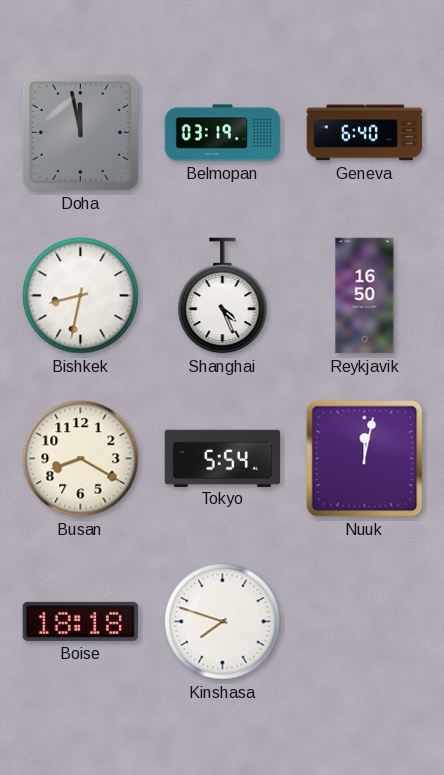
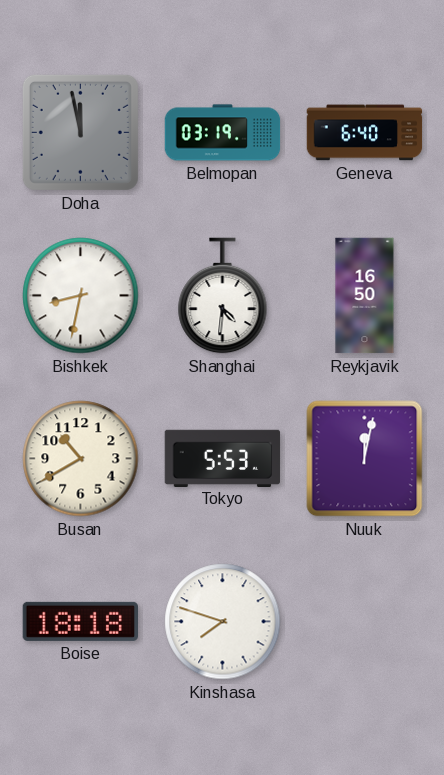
Shanghai: 4:26 -> 4:31 (223, 296)
Busan: 8:20 -> 10:40 (81, 459)
Tokyo: 5:54 -> 5:53 (223, 458)
